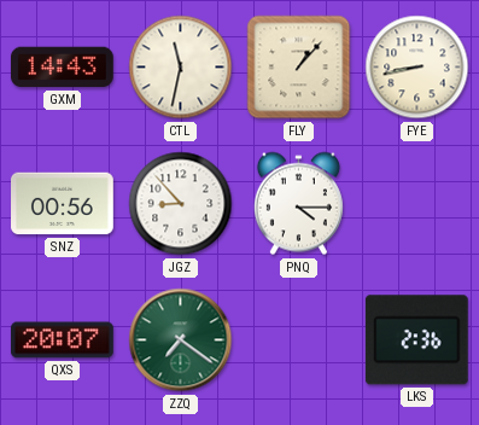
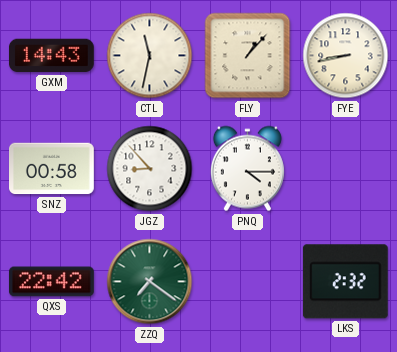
SNZ: 00:56 -> 00:58 (52, 169)
QXS: 20:07 -> 22:42 (52, 282)
LKS: 2:36 -> 2:32 (345, 282)
